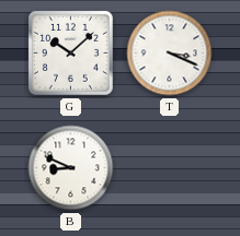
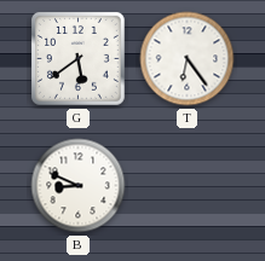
G: 10:08 -> 5:39 (77, 58)
T: 3:19 -> 6:24 (188, 59)
